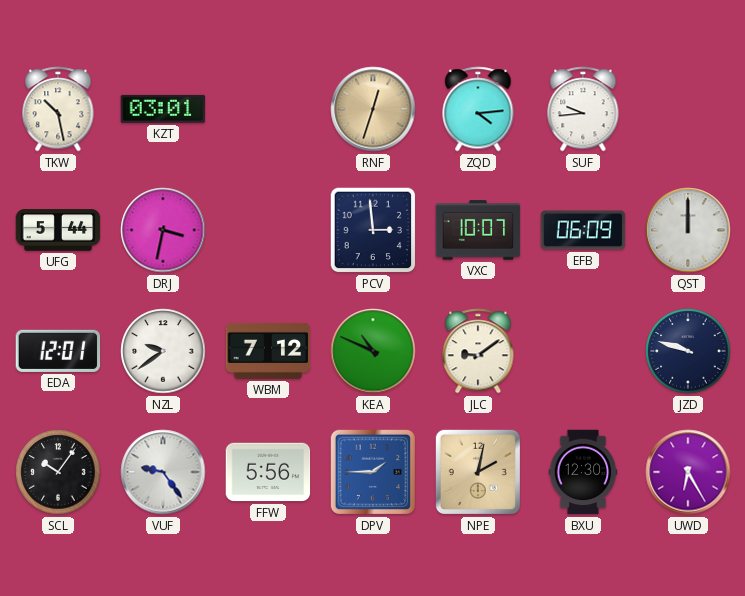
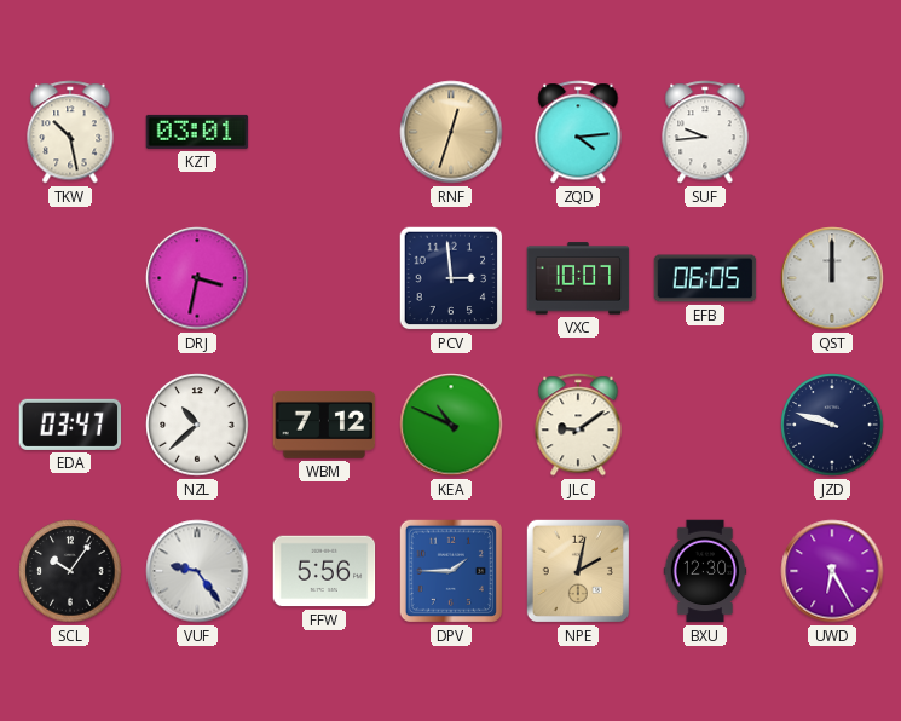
UFG: 5:44 -> none (58, 230)
EFB: 06:09 -> 06:05 (705, 278)
EDA: 12:01 -> 03:47 (70, 425)
NZL: 9:39 -> 10:38 (197, 425)
